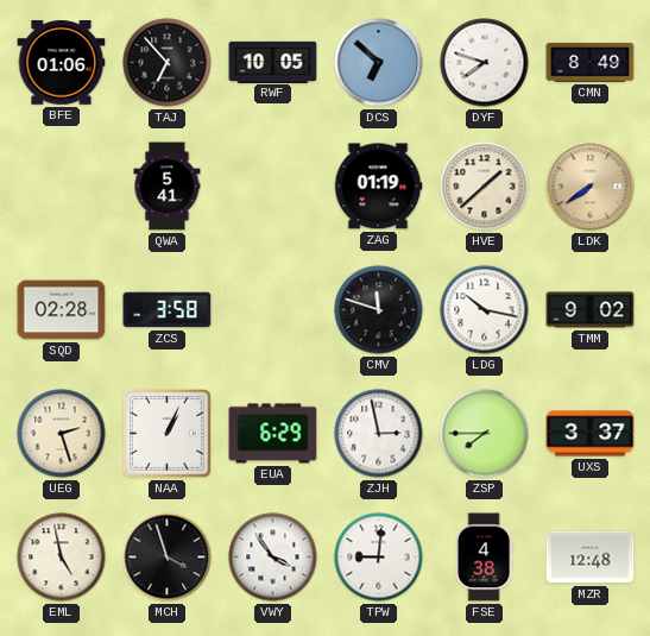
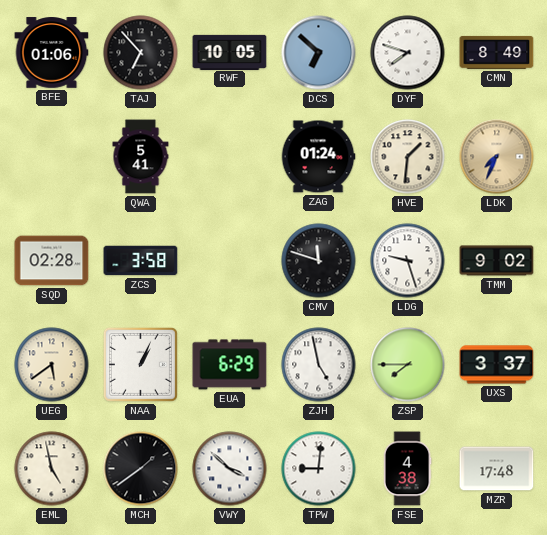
ZAG: 01:19 -> 01:24 (318, 157)
HVE: 1:38 -> 1:31 (408, 157)
LDK: 7:39 -> 7:34 (497, 157)
LDG: 10:17 -> 9:27 (408, 261)
UEG: 2:27 -> 5:39 (52, 365)
ZJH: 2:58 -> 4:58 (319, 365)
MCH: 3:57 -> 1:39 (141, 469)
VWY: 3:54 -> 3:52 (230, 469)
MZR: 12:48 -> 17:48 (497, 469)
